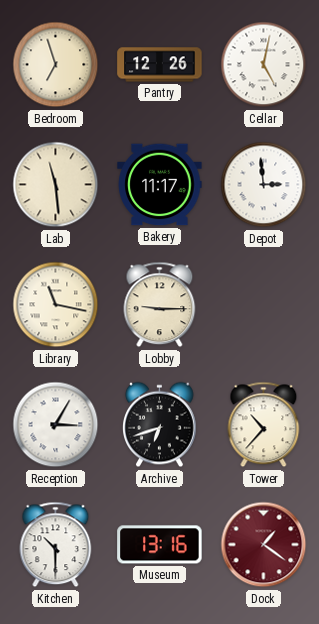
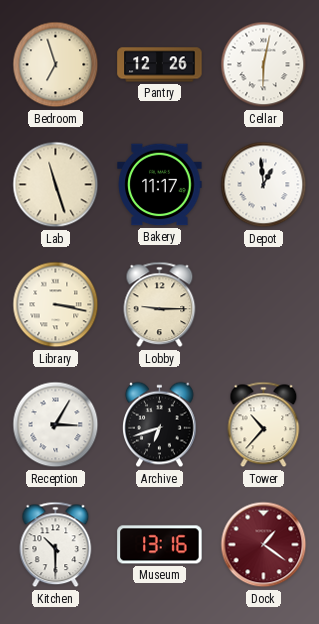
Cellar: 5:02 -> 6:02 (264, 65)
Lab: 11:29 -> 11:27 (56, 185)
Depot: 2:59 -> 12:59 (264, 185)
Library: 11:17 -> 3:17 (56, 305)
